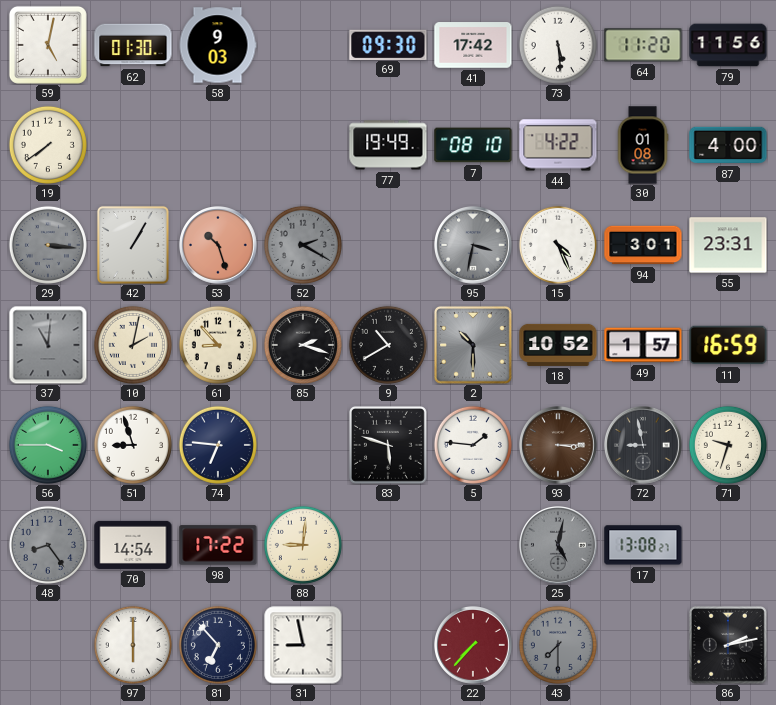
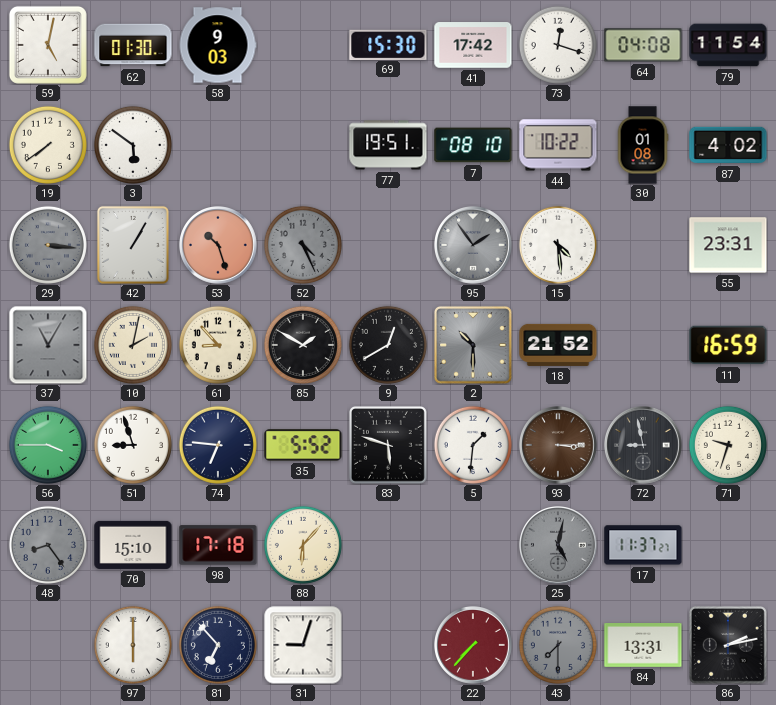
69: 09:30 -> 15:30 (388, 44)
73: 5:29 -> 12:18 (558, 45)
64: 11:20 -> 04:08 (643, 45)
79: 11:56 -> 11:54 (728, 45)
3: none -> 5:51 (133, 145)
77: 19:49 -> 19:51 (388, 145)
44: 4:22 -> 10:22 (558, 145)
87: 4:00 -> 4:02 (728, 145)
52: 2:20 -> 4:26 (303, 245)
95: 3:32 -> 1:54 (474, 246)
15: 4:26 -> 4:29 (558, 245)
94: 3:01 -> none (643, 245)
37: 11:01 -> 11:05 (48, 345)
85: 2:18 -> 1:50 (303, 345)
9: 10:40 -> 12:40 (388, 345)
18: 10:52 -> 21:52 (558, 345)
49: 1:57 -> none (643, 345)
35: none -> 5:52 (303, 445)
5: 1:46 -> 1:31 (473, 445)
70: 14:54 -> 15:10 (133, 545)
98: 17:22 -> 17:18 (218, 545)
88: 9:01 -> 6:07 (303, 545)
17: 13:08 -> 11:37 (643, 545)
31: 8:58 -> 9:03 (303, 645)
84: none -> 13:31 (643, 646)
